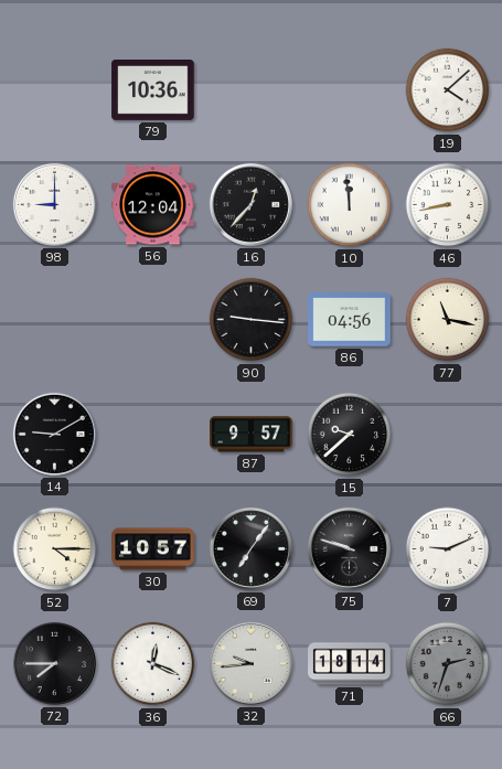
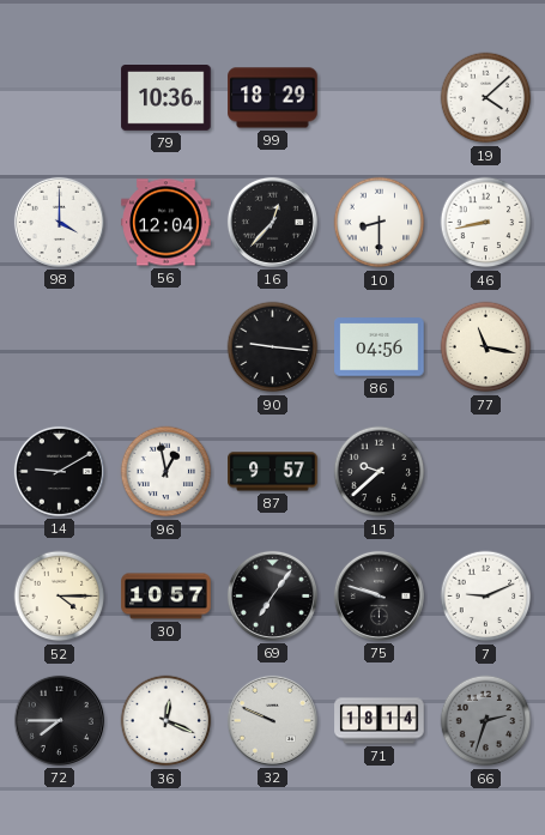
99: none -> 18:29 (273, 98)
98: 9:00 -> 4:00 (59, 222)
10: 11:59 -> 8:30 (380, 223)
96: none -> 12:58 (166, 472)
32: 9:44 -> 9:49 (272, 720)
